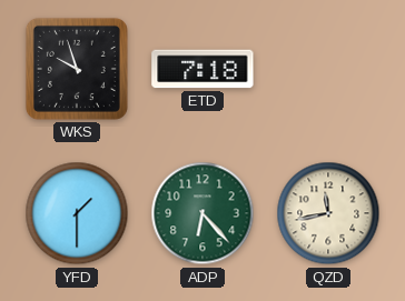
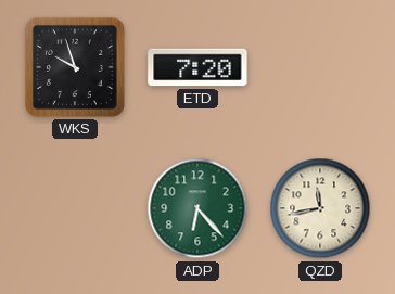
ETD: 7:18 -> 7:20 (197, 67)
YFD: 1:30 -> none (77, 213)
